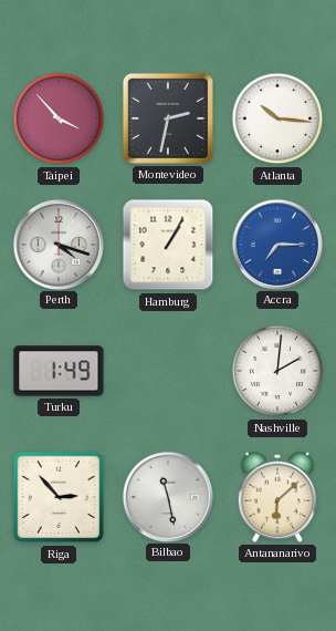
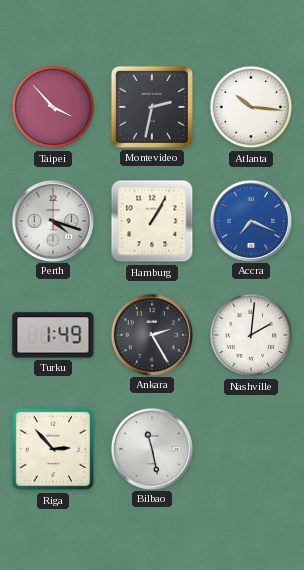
Accra: 7:15 -> 7:19 (250, 220)
Ankara: none -> 2:25 (151, 334)
Antananarivo: 6:08 -> none (277, 497)
